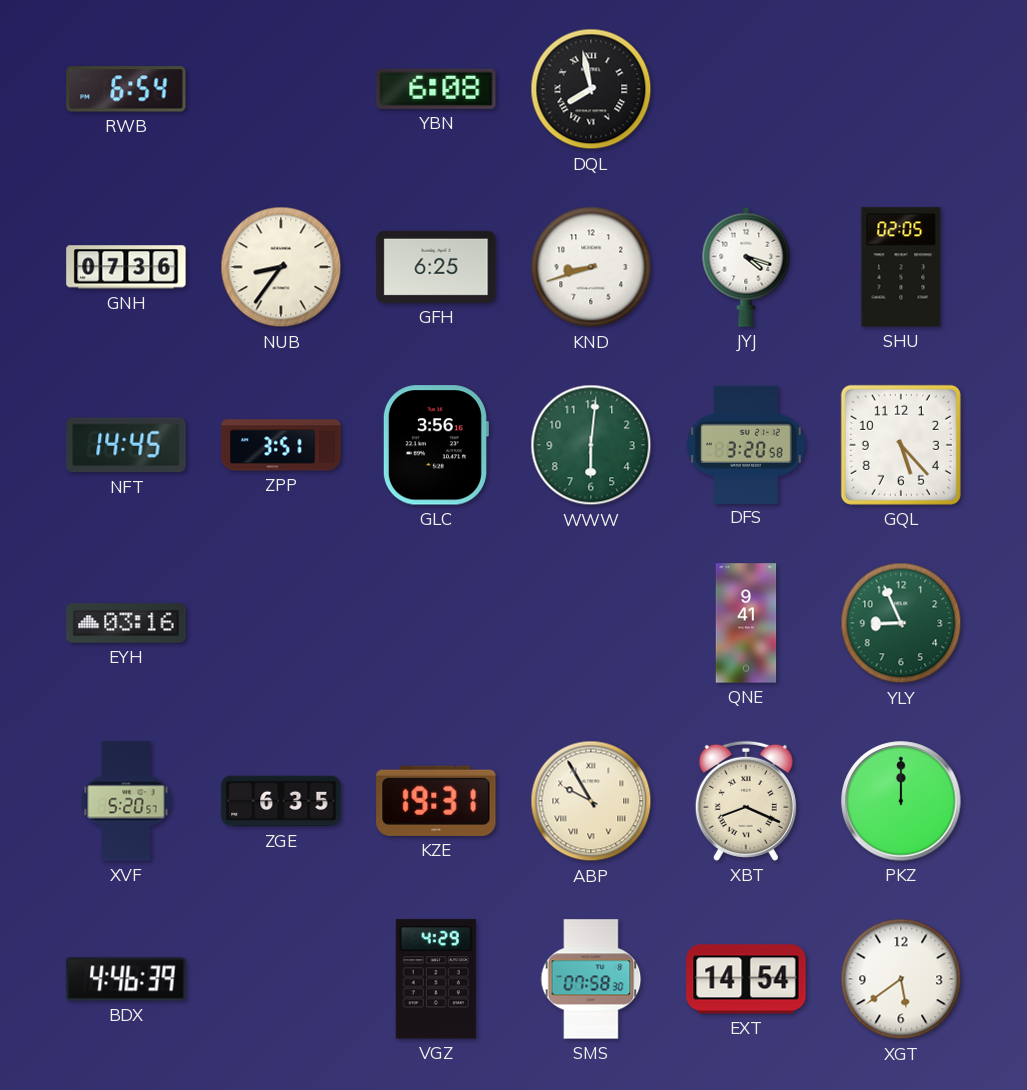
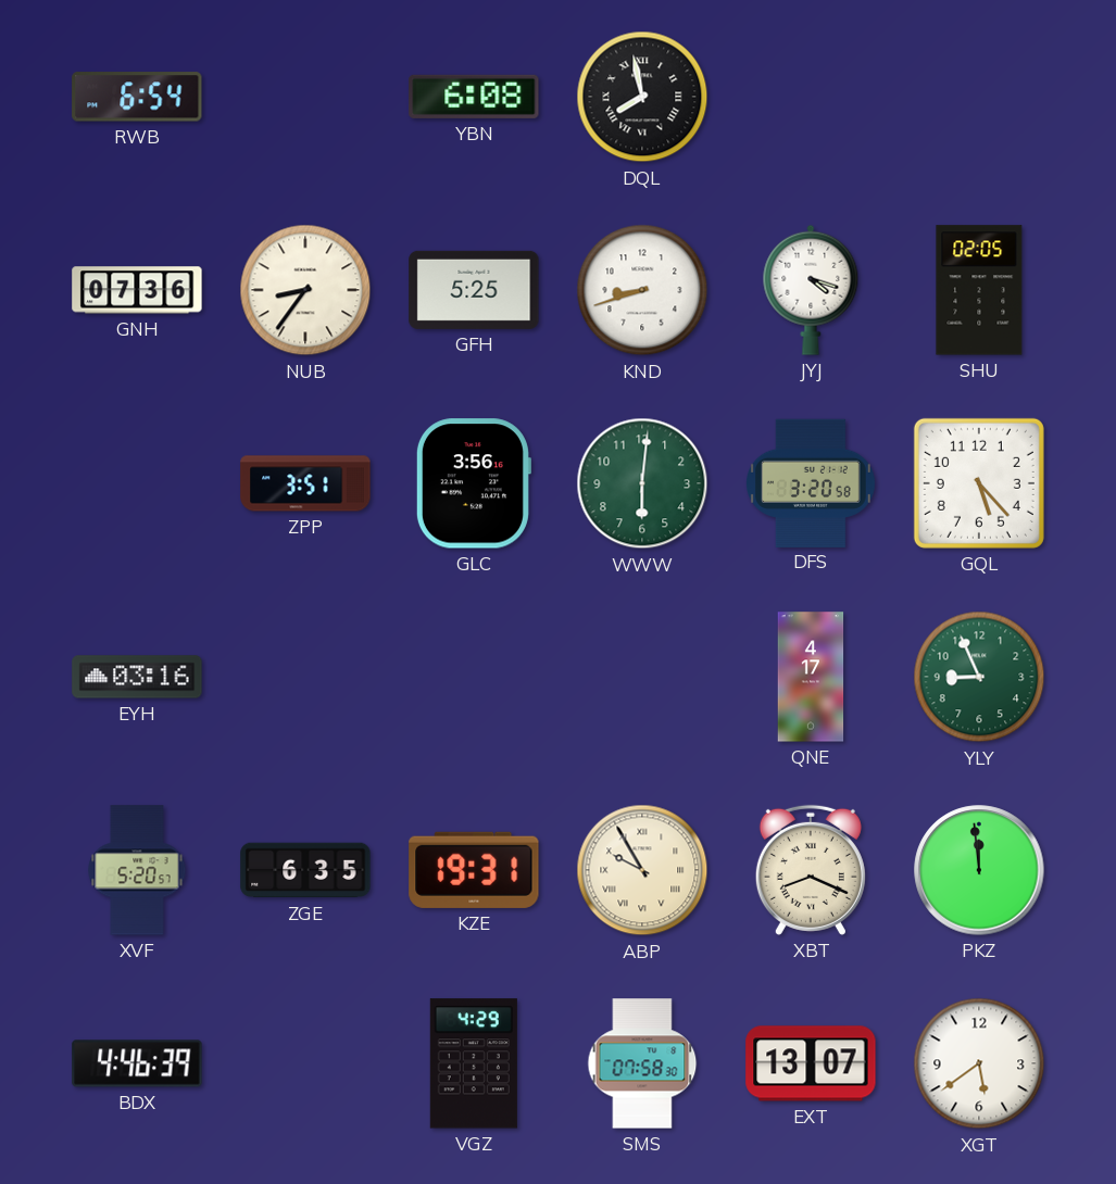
GFH: 6:25 -> 5:25 (474, 290)
NFT: 14:45 -> none (126, 445)
QNE: 9:41 -> 4:17 (811, 677)
PKZ: 12:00 -> 11:59 (979, 870)
EXT: 14:54 -> 13:07 (811, 1063)
